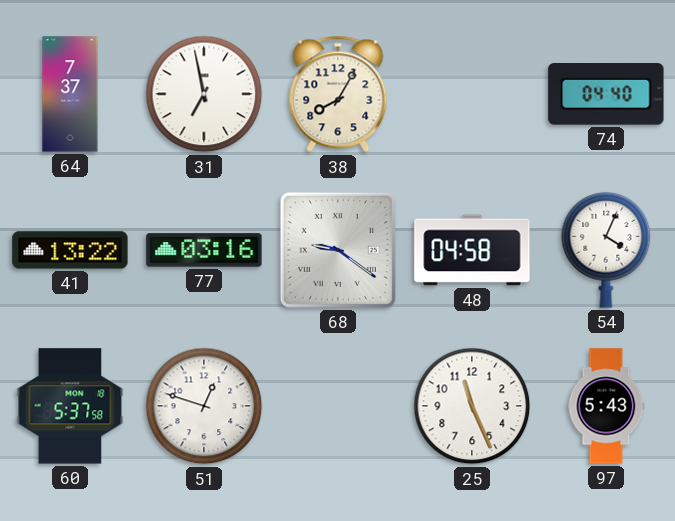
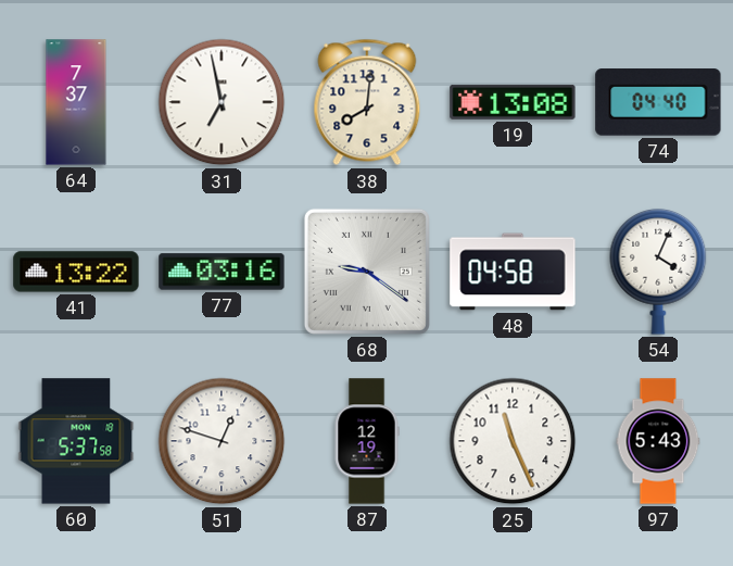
38: 8:05 -> 8:01 (367, 102)
19: none -> 13:08 (513, 102)
87: none -> 12:19 (367, 441)
